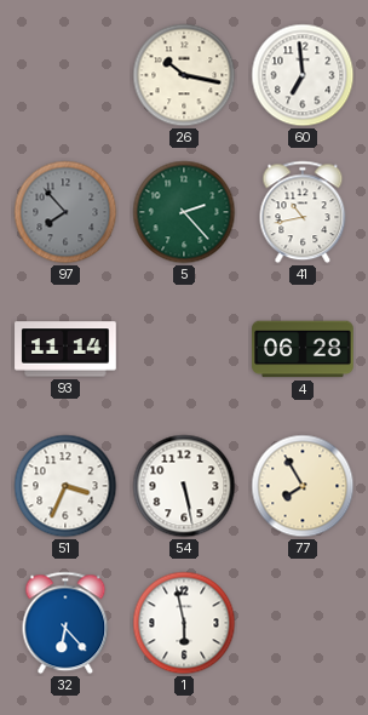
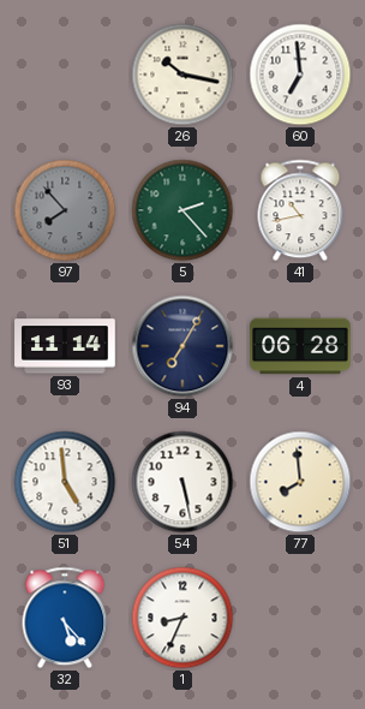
94: none -> 7:05 (182, 346)
51: 3:34 -> 4:59 (65, 482)
77: 7:55 -> 7:59 (300, 482)
32: 6:23 -> 5:23 (65, 618)
1: 5:58 -> 8:34 (182, 618)
